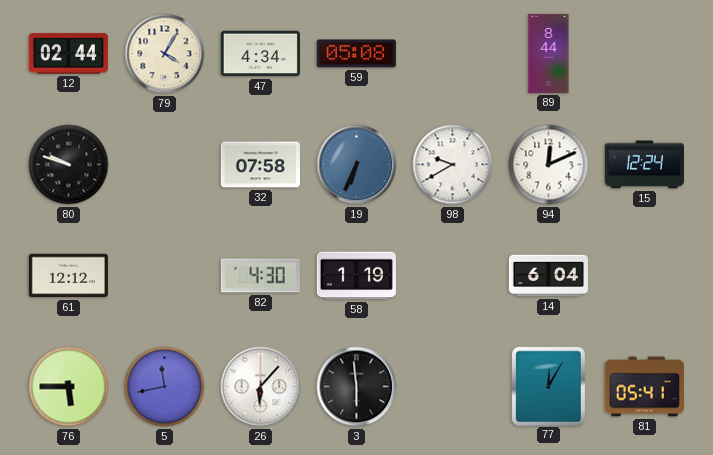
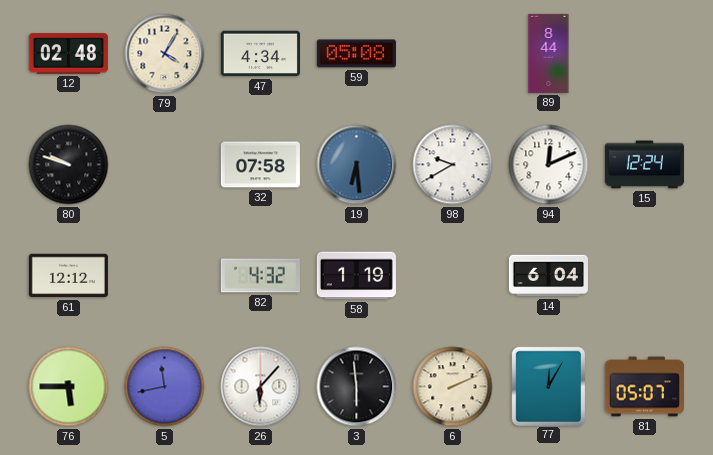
12: 02:44 -> 02:48 (68, 54)
19: 6:34 -> 6:29 (357, 165)
82: 4:30 -> 4:32 (260, 276)
6: none -> 2:11 (453, 387)
81: 05:41 -> 05:07 (644, 387)
